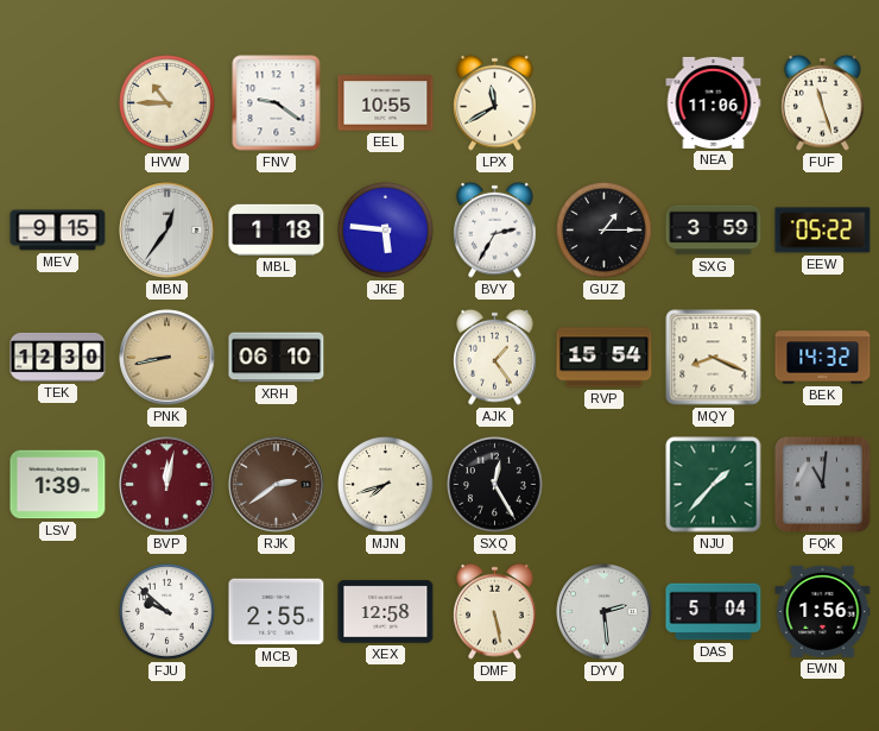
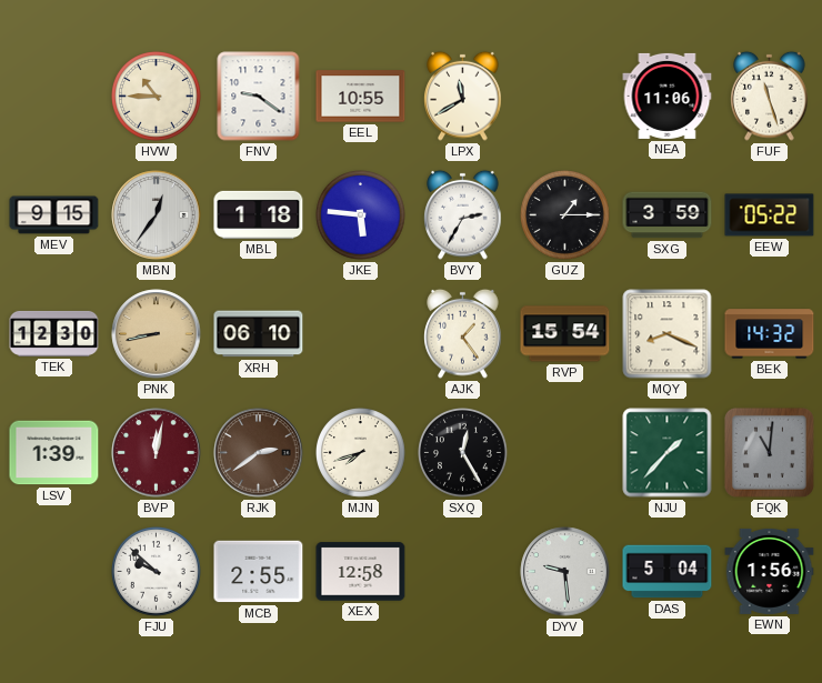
DMF: 5:28 -> none (495, 611)
DYV: 2:29 -> 9:29 (565, 572)
